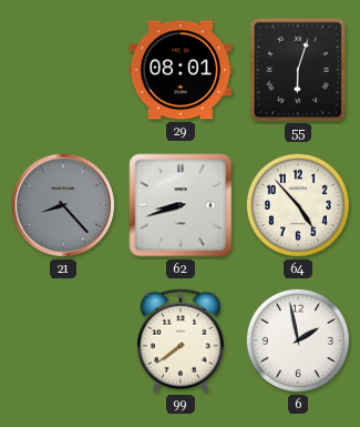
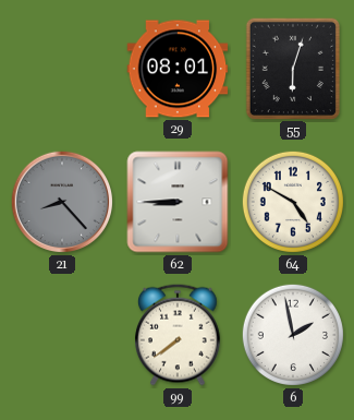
62: 8:42 -> 8:45 (178, 202)
64: 4:53 -> 4:50 (293, 202)
